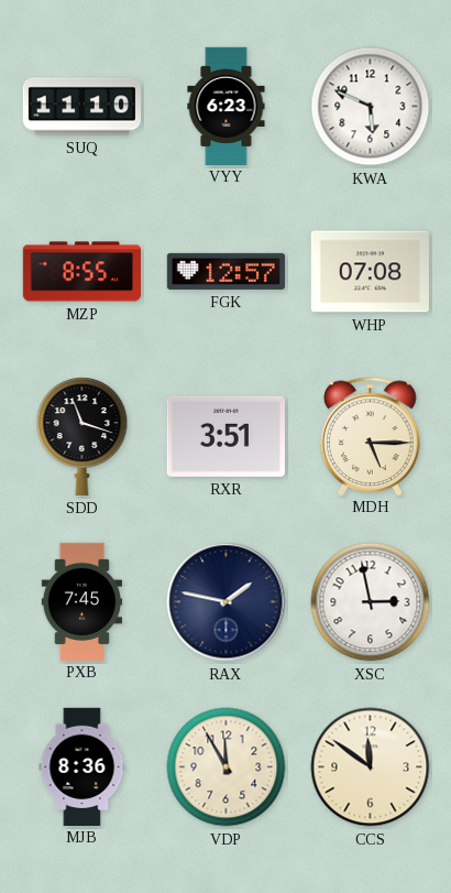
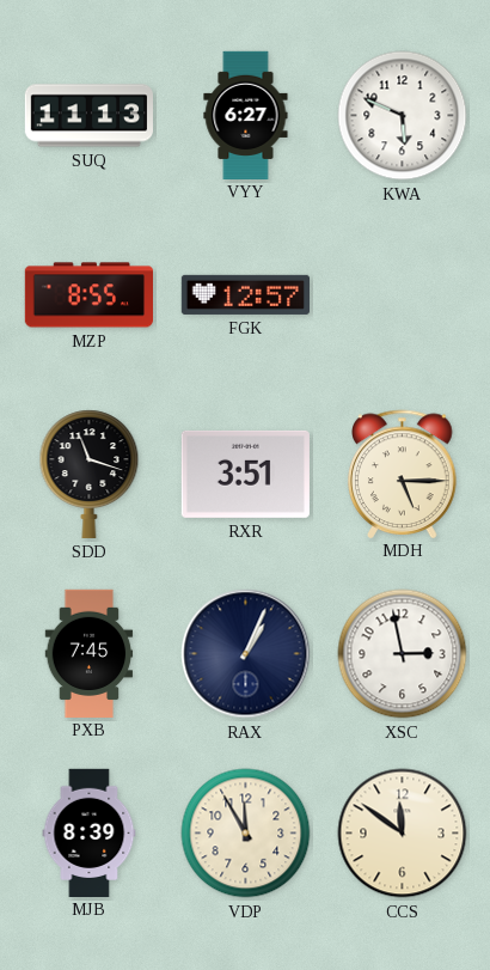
SUQ: 11:10 -> 11:13 (88, 116)
VYY: 6:23 -> 6:27 (246, 115)
WHP: 07:08 -> none (370, 272)
RAX: 1:47 -> 1:04 (246, 654)
MJB: 8:36 -> 8:39 (90, 832)
